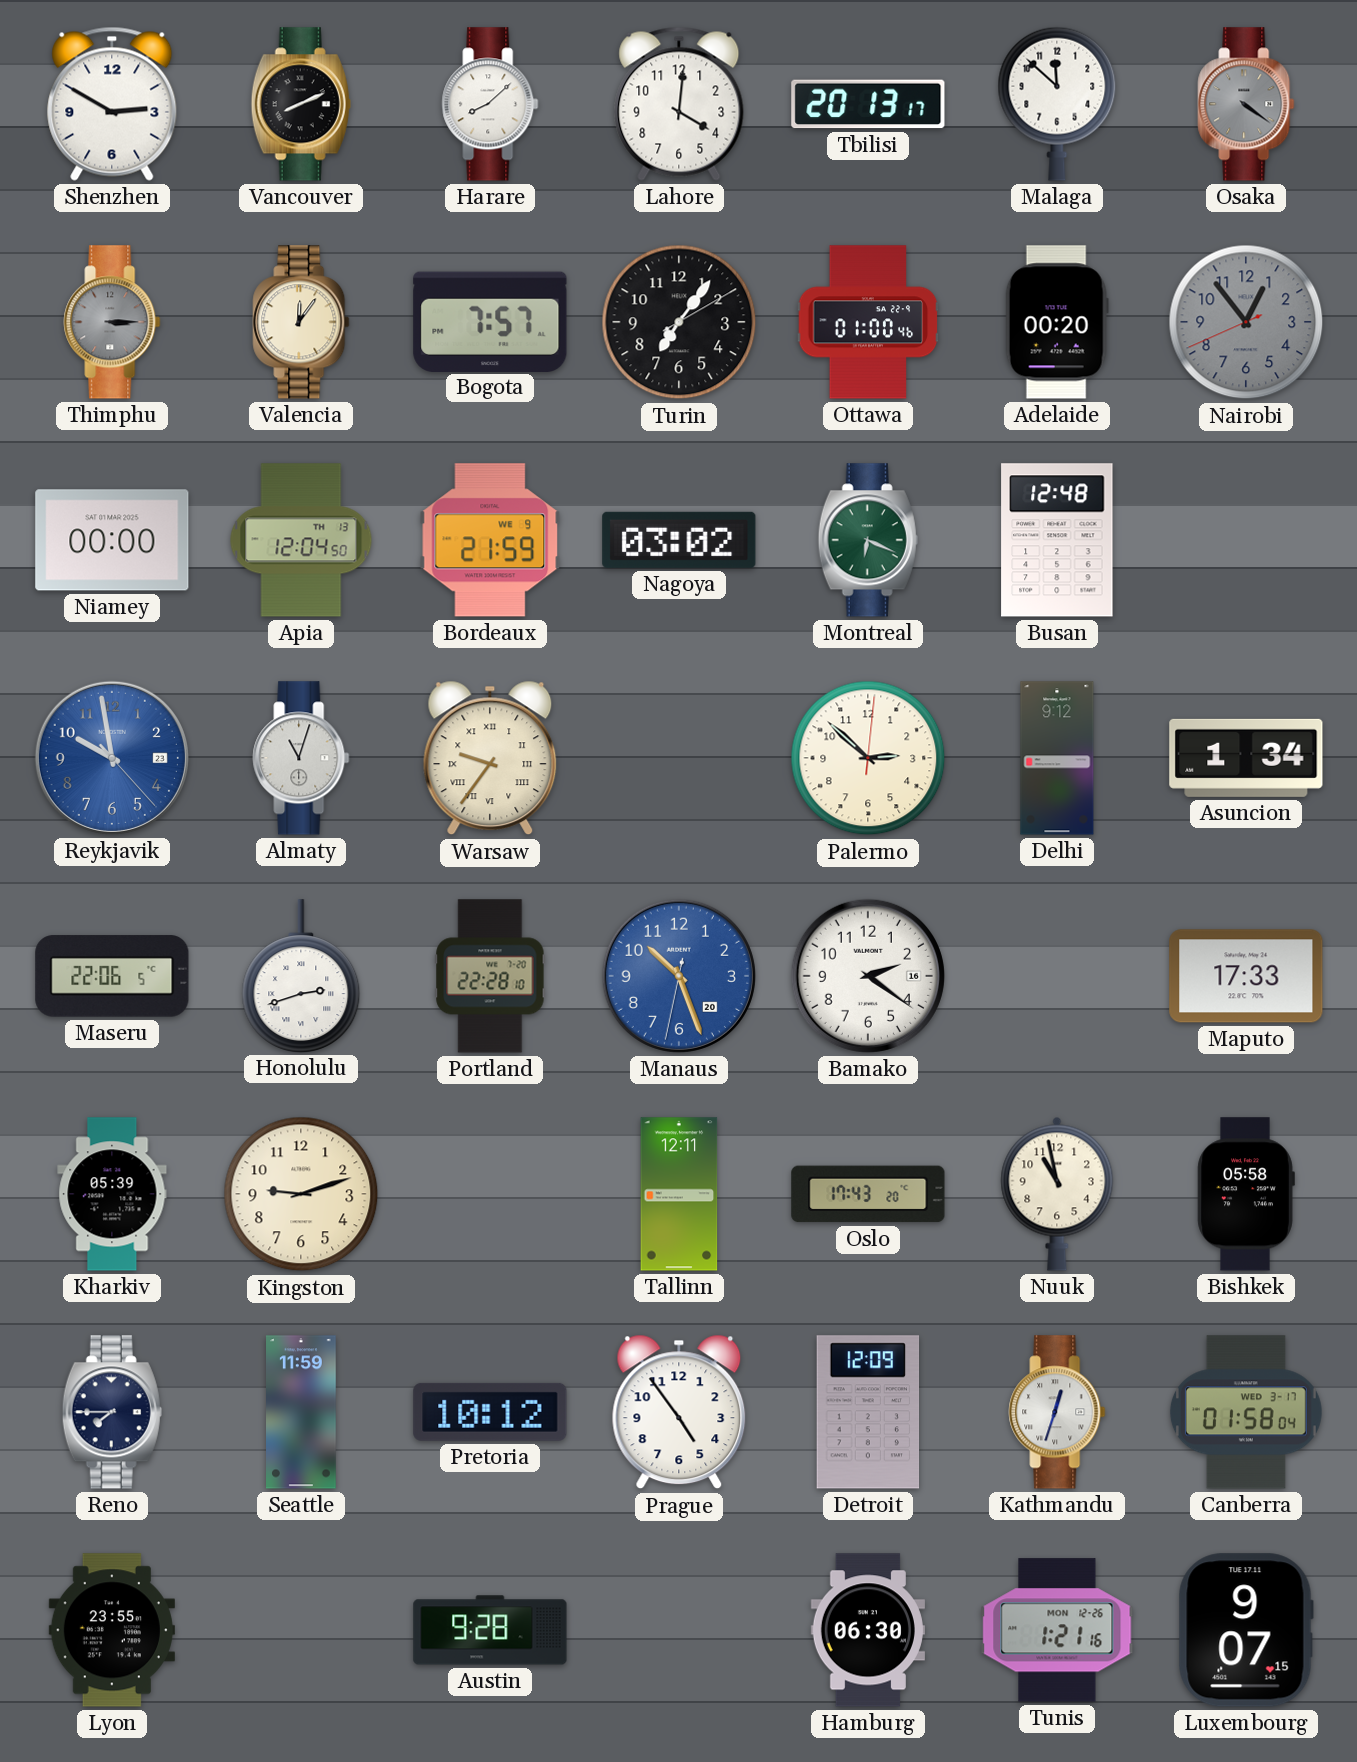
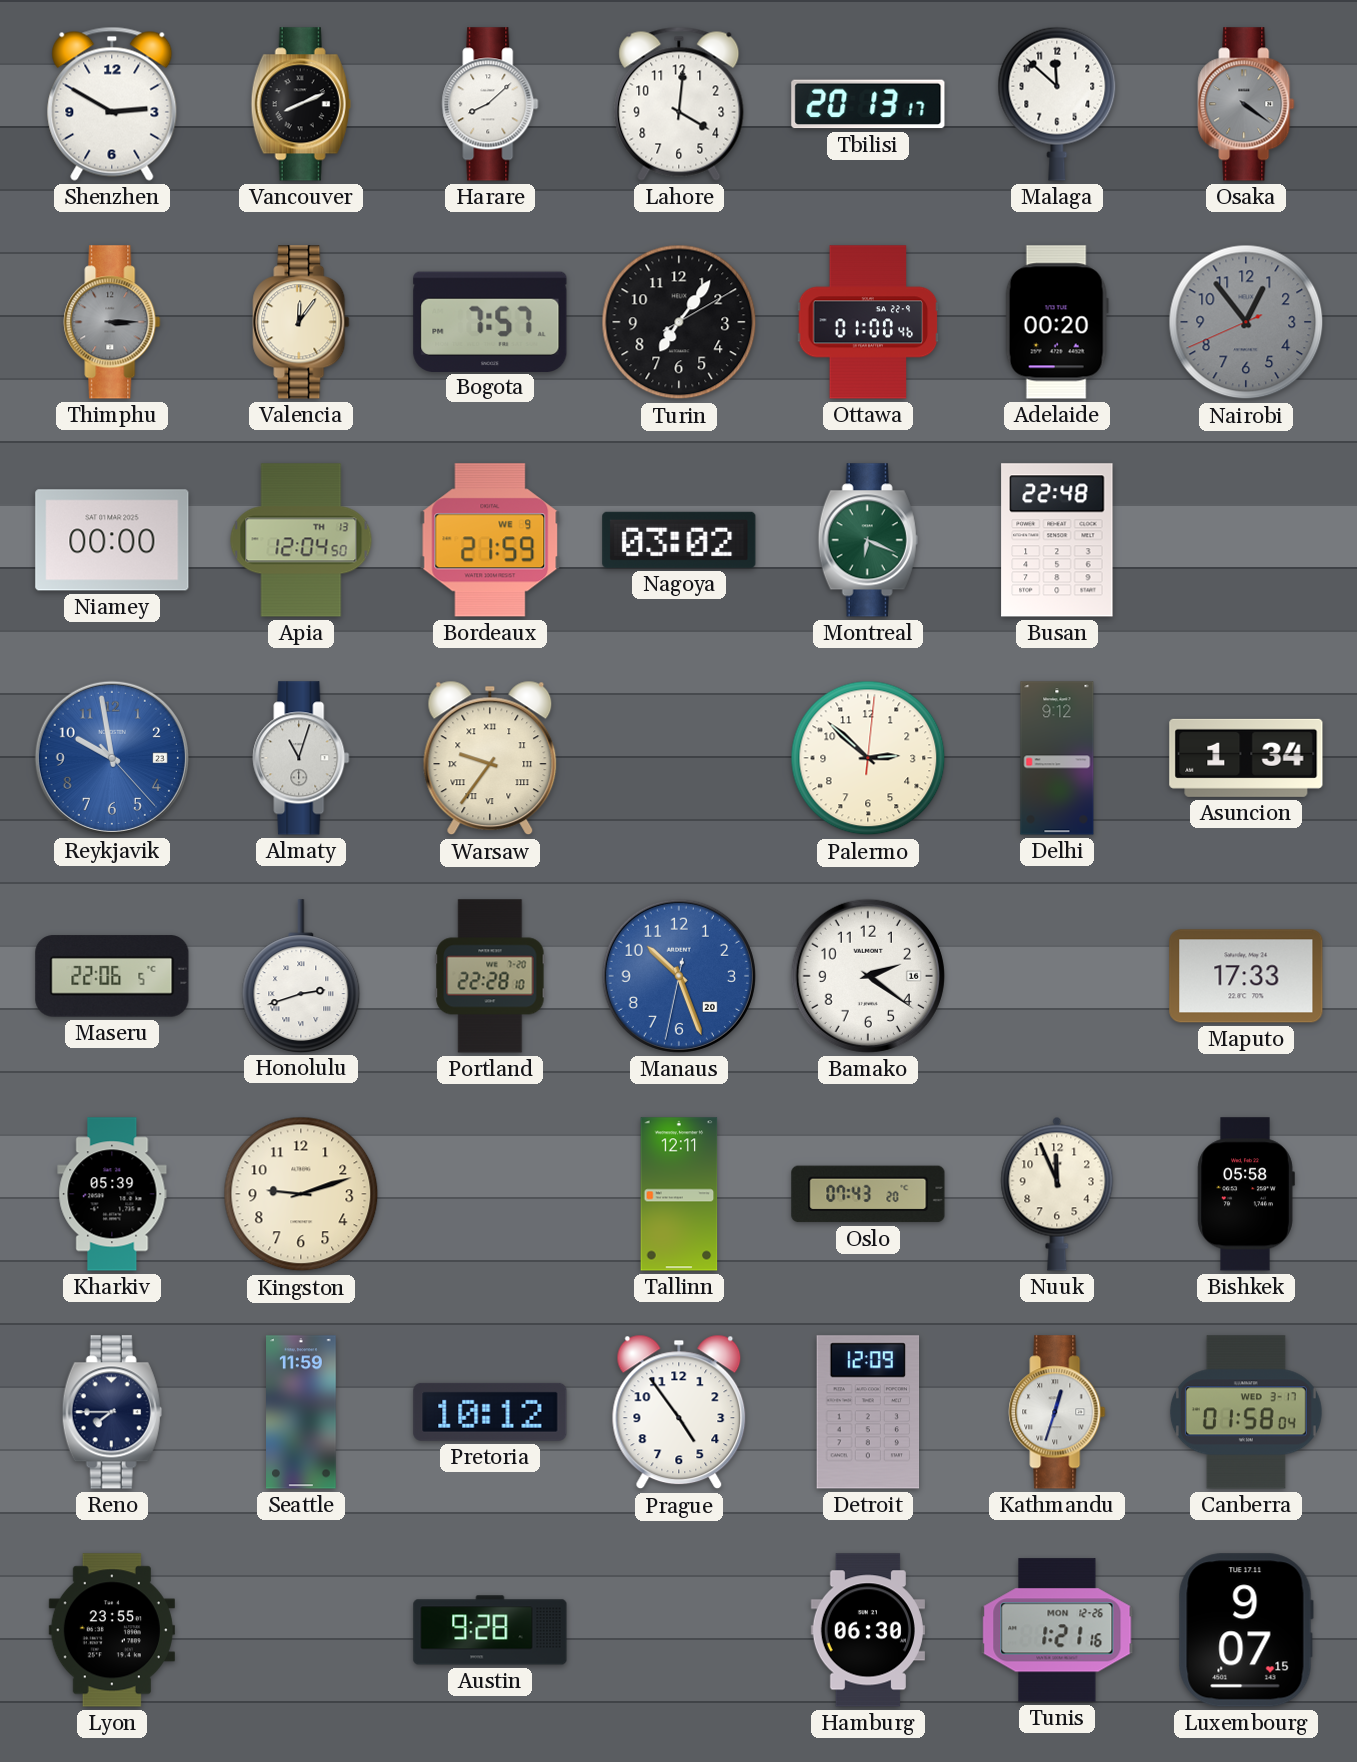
Busan: 12:48 -> 22:48 (1057, 540)
Oslo: 17:43 -> 07:43 (868, 1194)
Nuuk: 10:58 -> 11:56 (1057, 1194)
